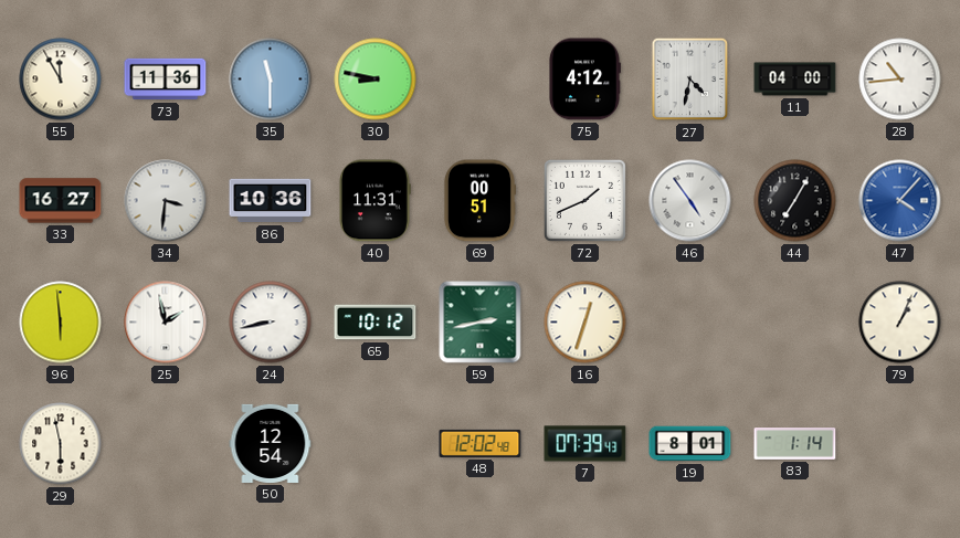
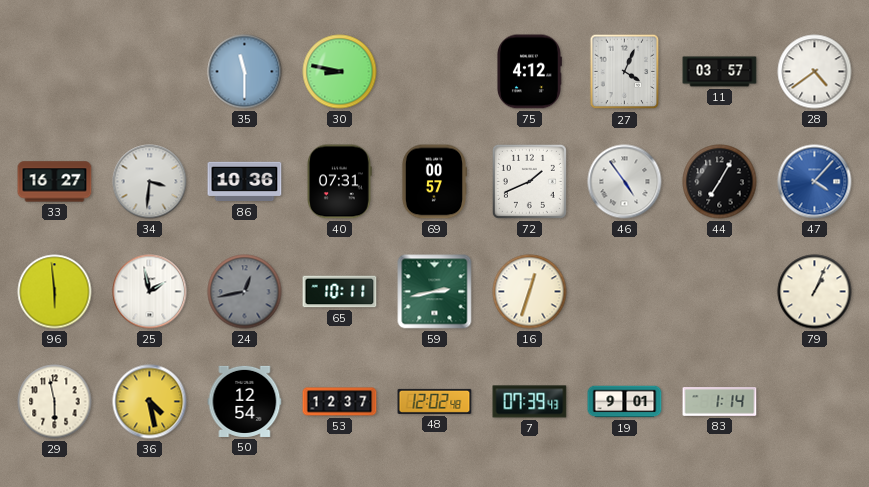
55: 11:55 -> none (61, 80)
73: 11:36 -> none (166, 80)
27: 4:32 -> 4:04 (625, 72)
11: 04:00 -> 03:57 (720, 72)
28: 10:44 -> 4:39 (815, 72)
40: 11:31 -> 07:31 (339, 182)
69: 00:51 -> 00:57 (433, 182)
24: 8:43 -> 12:43 (245, 292)
24 dial: white -> grey (245, 292)
65: 10:12 -> 10:11 (340, 292)
36: none -> 4:28 (150, 402)
53: none -> 12:37 (340, 402)
19: 8:01 -> 9:01 (625, 402)
